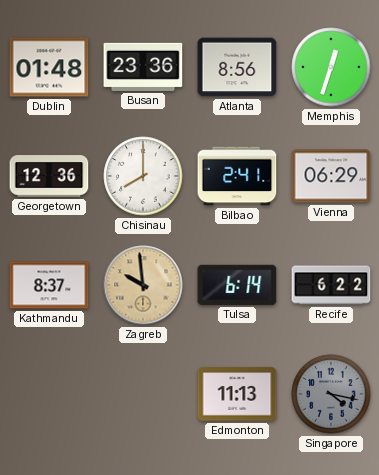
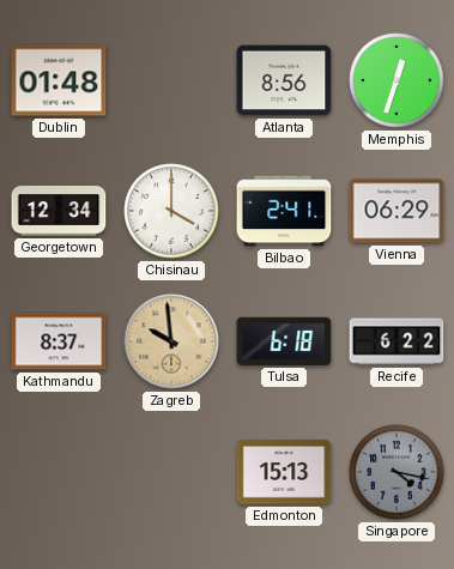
Busan: 23:36 -> none (143, 67)
Georgetown: 12:36 -> 12:34 (59, 211)
Chisinau: 8:00 -> 4:00 (171, 211)
Tulsa: 6:14 -> 6:18 (284, 341)
Edmonton: 11:13 -> 15:13 (284, 472)
